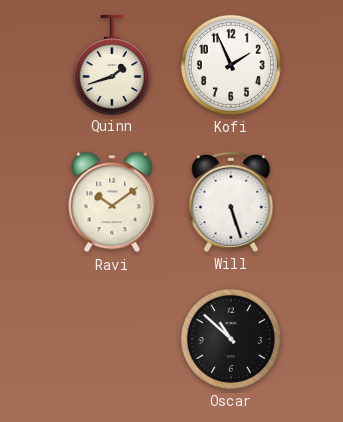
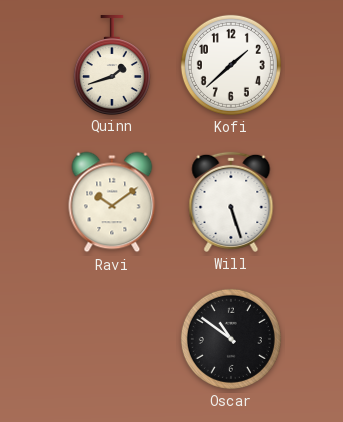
Kofi: 1:56 -> 1:38 (231, 65)
Oscar: 10:52 -> 10:51 (231, 339)
